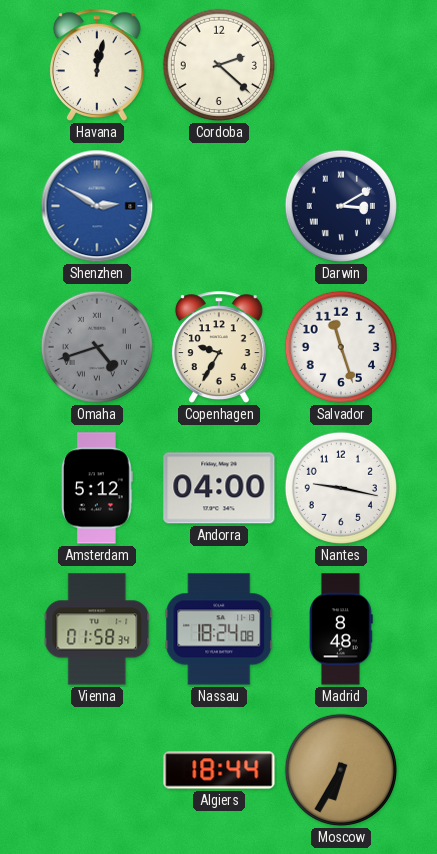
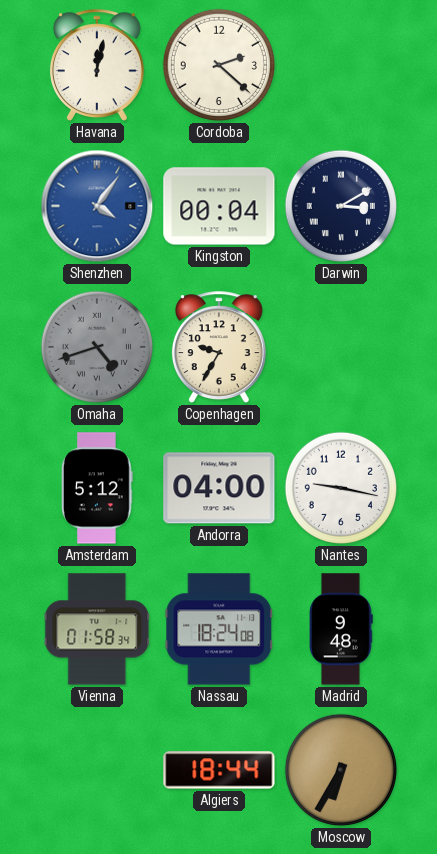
Shenzhen: 2:50 -> 4:06 (97, 206)
Kingston: none -> 00:04 (219, 206)
Salvador: 11:27 -> none (341, 347)
Madrid: 8:48 -> 9:48 (341, 629)
